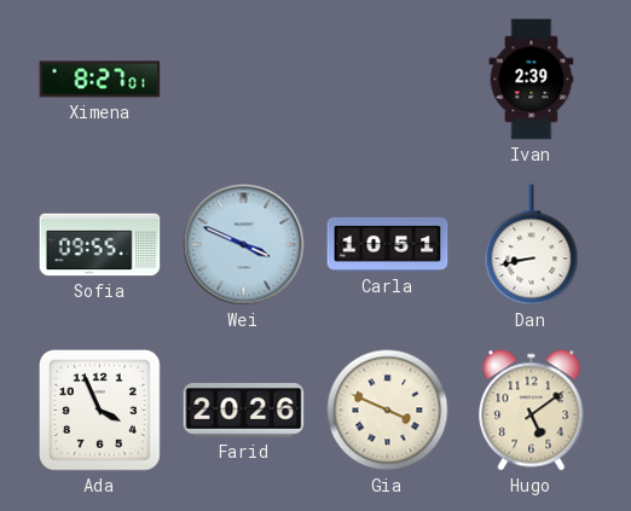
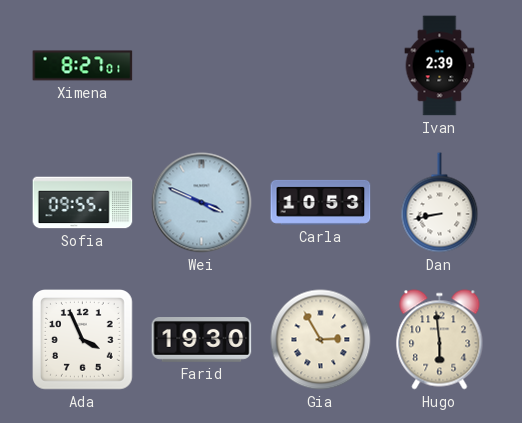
Carla: 10:51 -> 10:53 (321, 202)
Farid: 20:26 -> 19:30 (202, 340)
Gia: 3:49 -> 2:55 (321, 340)
Hugo: 5:09 -> 5:59 (440, 340)
